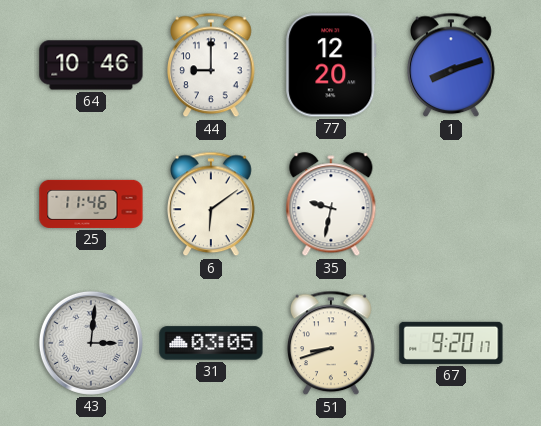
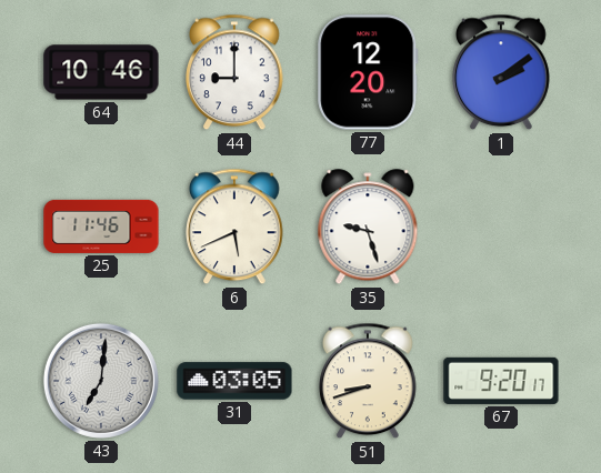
1: 8:12 -> 2:09 (501, 72)
6: 6:09 -> 5:41 (234, 227)
35: 9:32 -> 9:27 (368, 228)
43: 3:01 -> 7:01 (101, 381)
